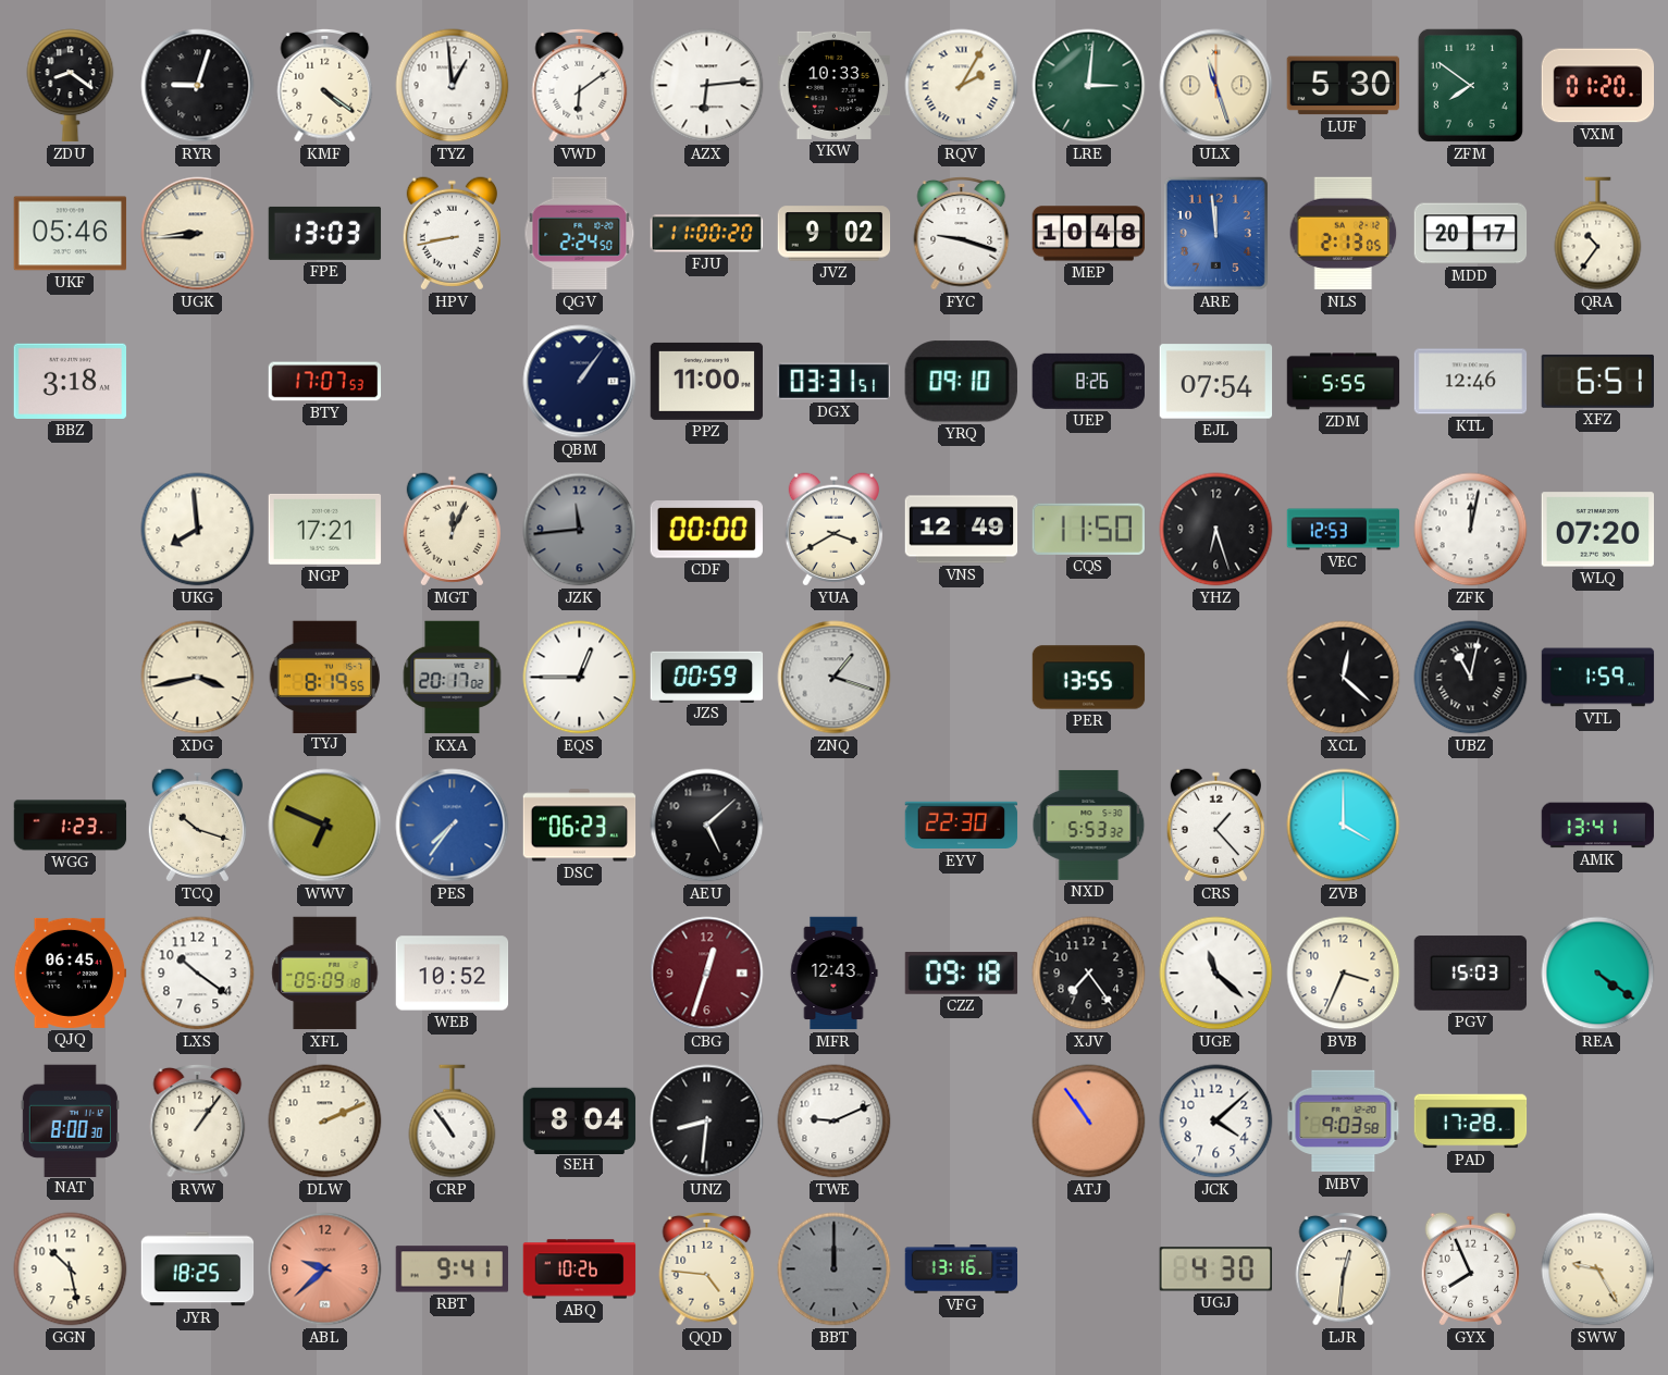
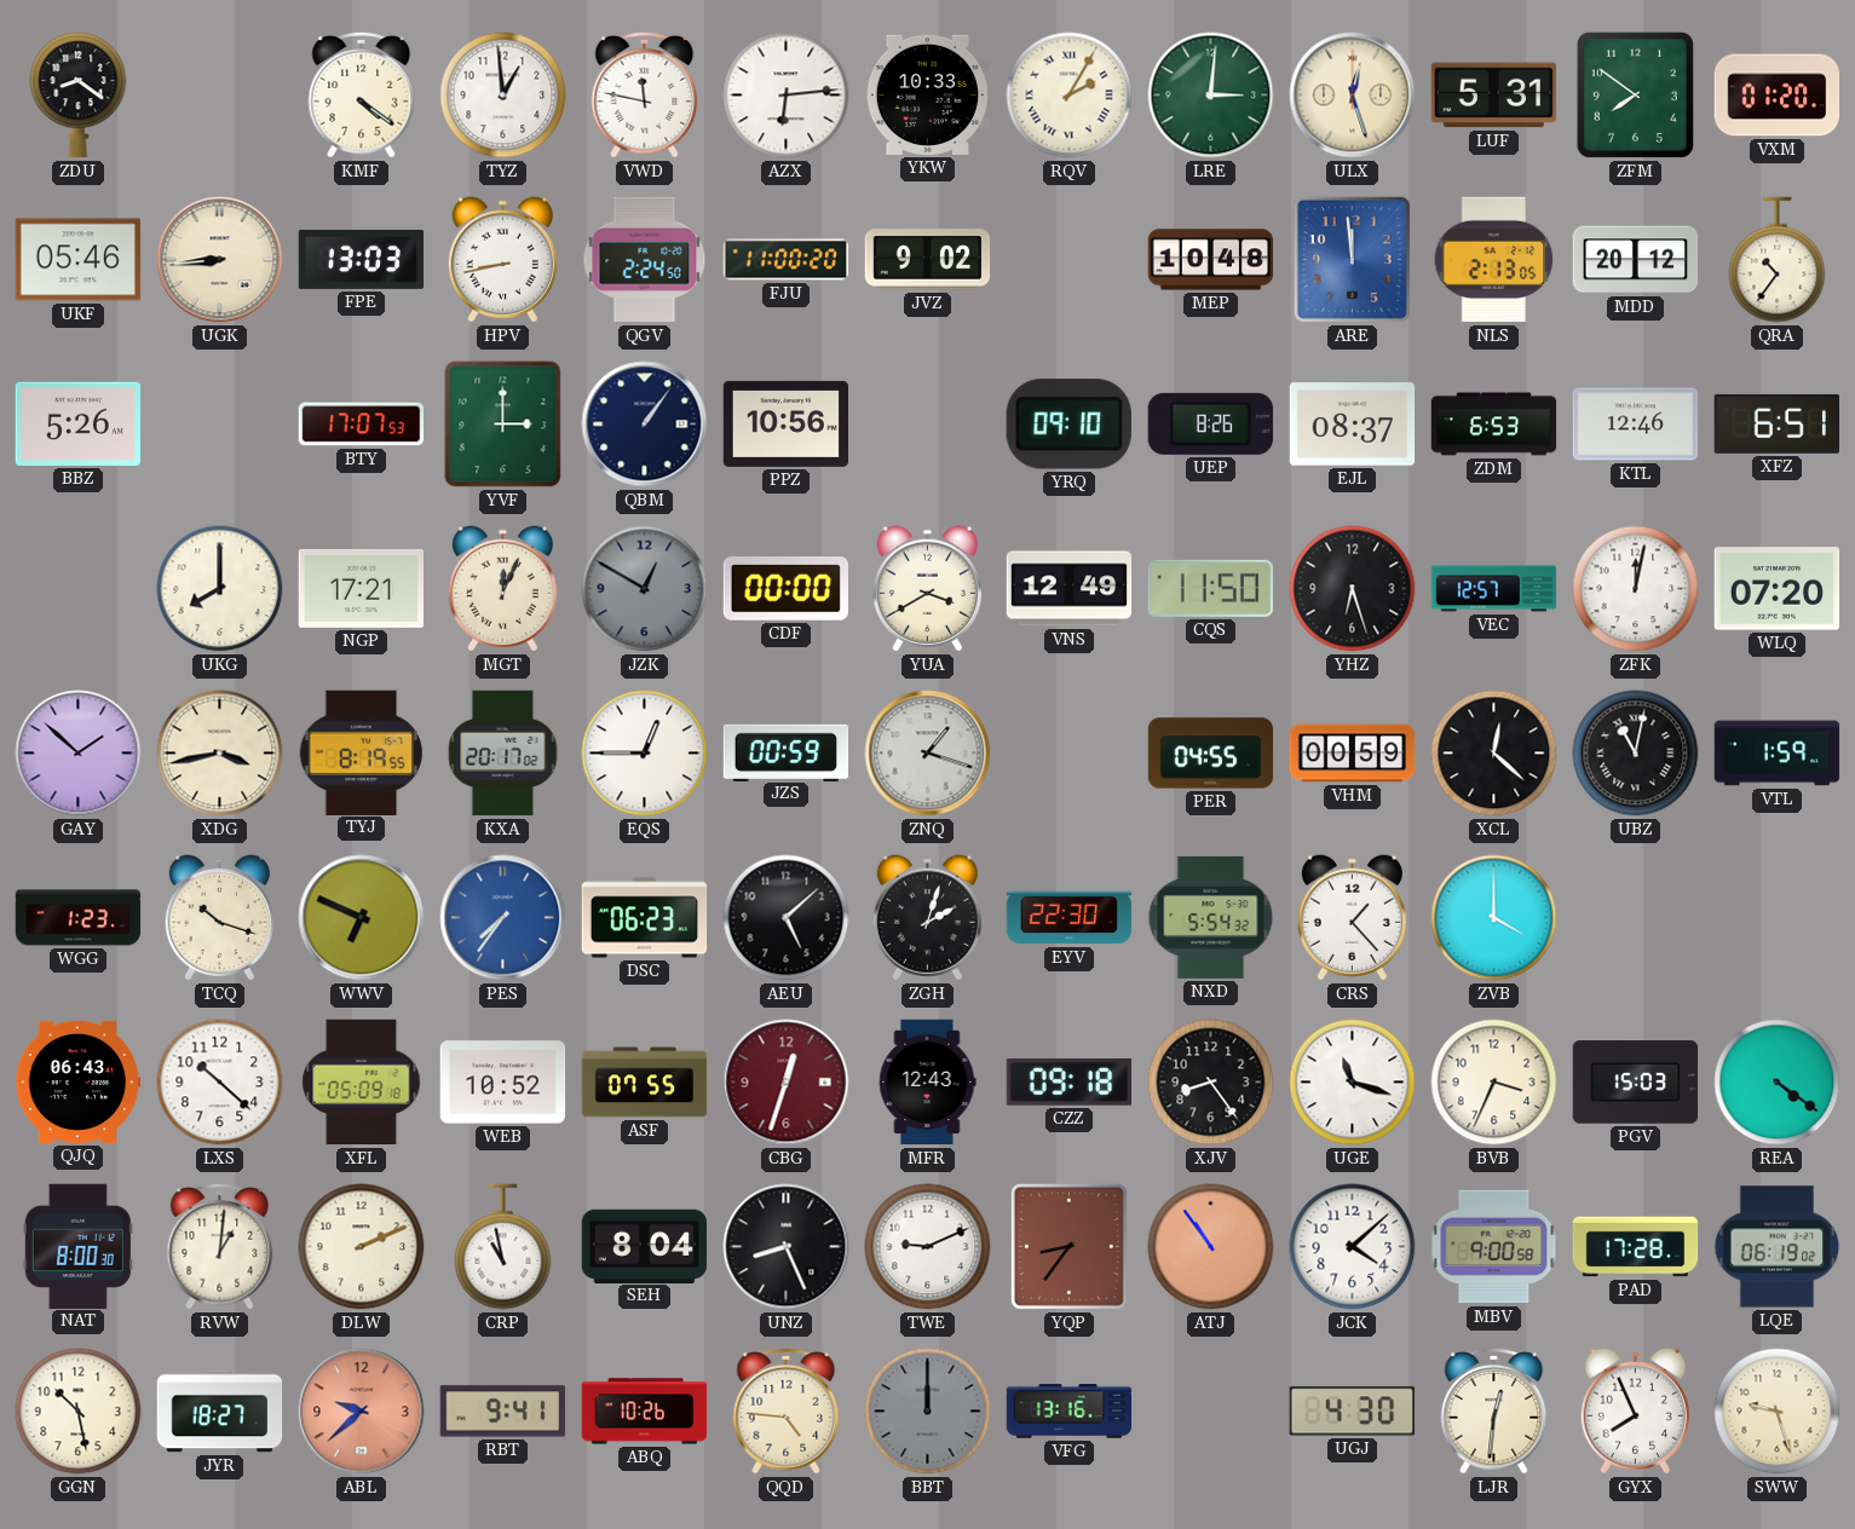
RYR: 9:03 -> none (198, 86)
VWD: 6:09 -> 11:47 (645, 94)
ULX: 11:27 -> 12:27 (1353, 96)
LUF: 5:30 -> 5:31 (1493, 96)
FYC: 9:18 -> none (962, 233)
MDD: 20:17 -> 20:12 (1636, 260)
BBZ: 3:18 -> 5:26 (79, 423)
YVF: none -> 3:00 (503, 425)
PPZ: 11:00 -> 10:56 (787, 423)
DGX: 03:31 -> none (835, 382)
EJL: 07:54 -> 08:37 (1353, 425)
ZDM: 5:55 -> 6:53 (1494, 425)
UKG: 7:59 -> 8:00 (220, 589)
JZK: 11:44 -> 12:50 (645, 589)
VEC: 12:53 -> 12:57 (1494, 589)
GAY: none -> 1:52 (79, 754)
PER: 13:55 -> 04:55 (1211, 754)
VHM: none -> 00:59 (1353, 754)
ZGH: none -> 2:03 (927, 918)
NXD: 5:53 -> 5:54 (1211, 917)
AMK: 13:41 -> none (1598, 826)
QJQ: 06:45 -> 06:43 (79, 1081)
LXS: 10:21 -> 10:22 (220, 1083)
ASF: none -> 07:55 (645, 1083)
XJV: 7:24 -> 8:24 (1211, 1083)
UGE: 11:22 -> 11:18 (1353, 1083)
RVW: 1:06 -> 1:01 (220, 1246)
CRP: 10:54 -> 10:58 (503, 1247)
UNZ: 8:31 -> 8:26 (787, 1247)
YQP: none -> 8:36 (1068, 1246)
MBV: 9:03 -> 9:00 (1494, 1247)
LQE: none -> 06:19 (1778, 1247)
JYR: 18:25 -> 18:27 (220, 1412)
SWW: 9:25 -> 9:27 (1778, 1412)
